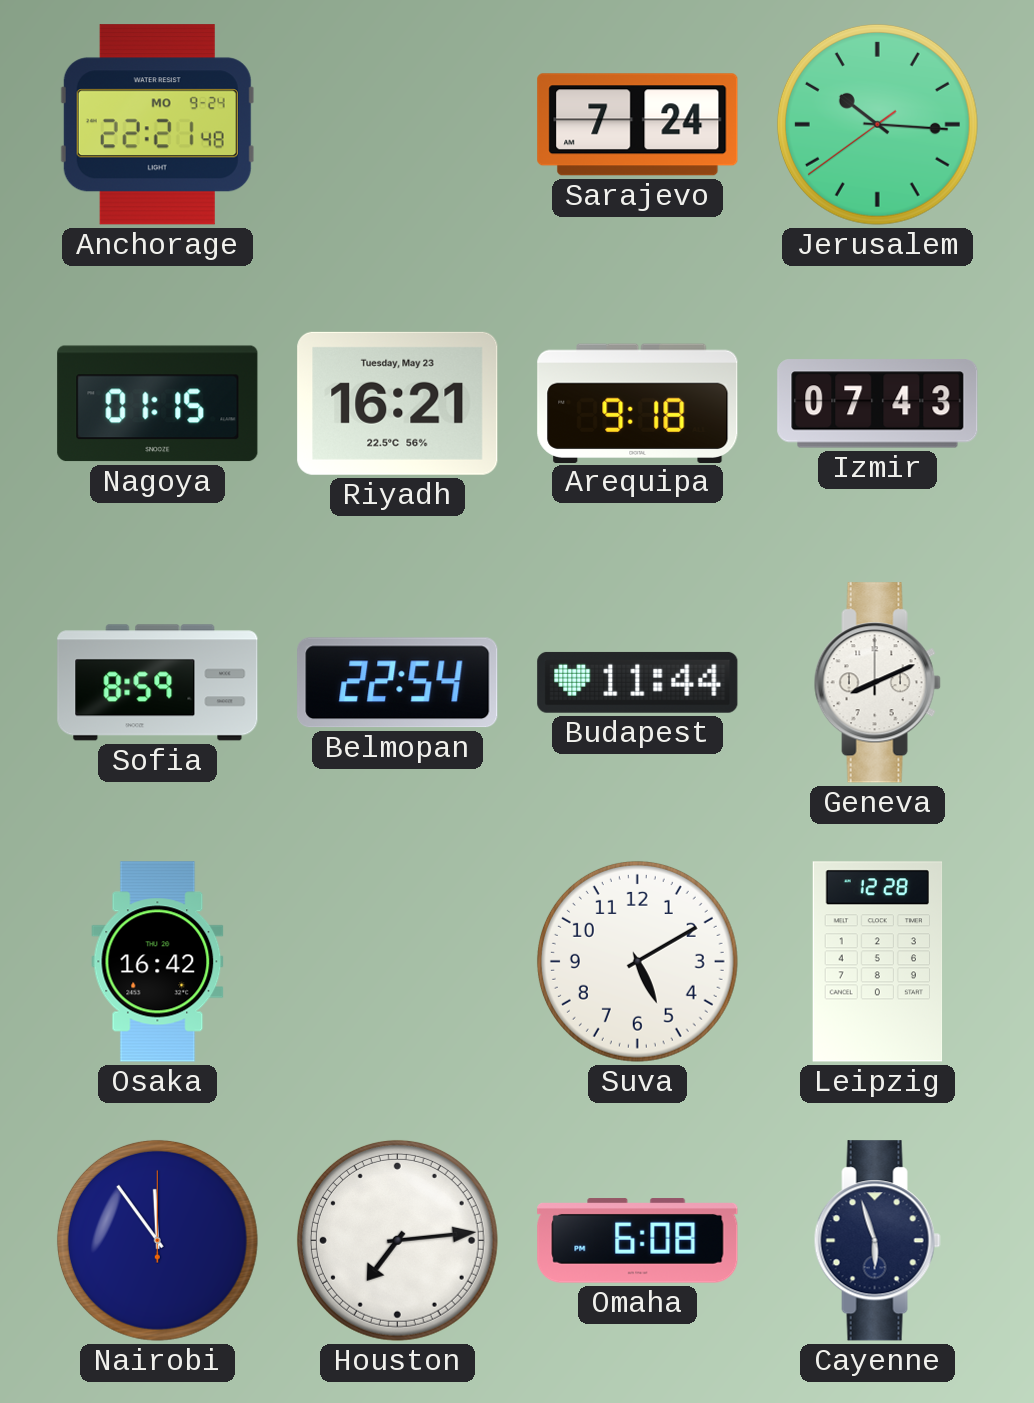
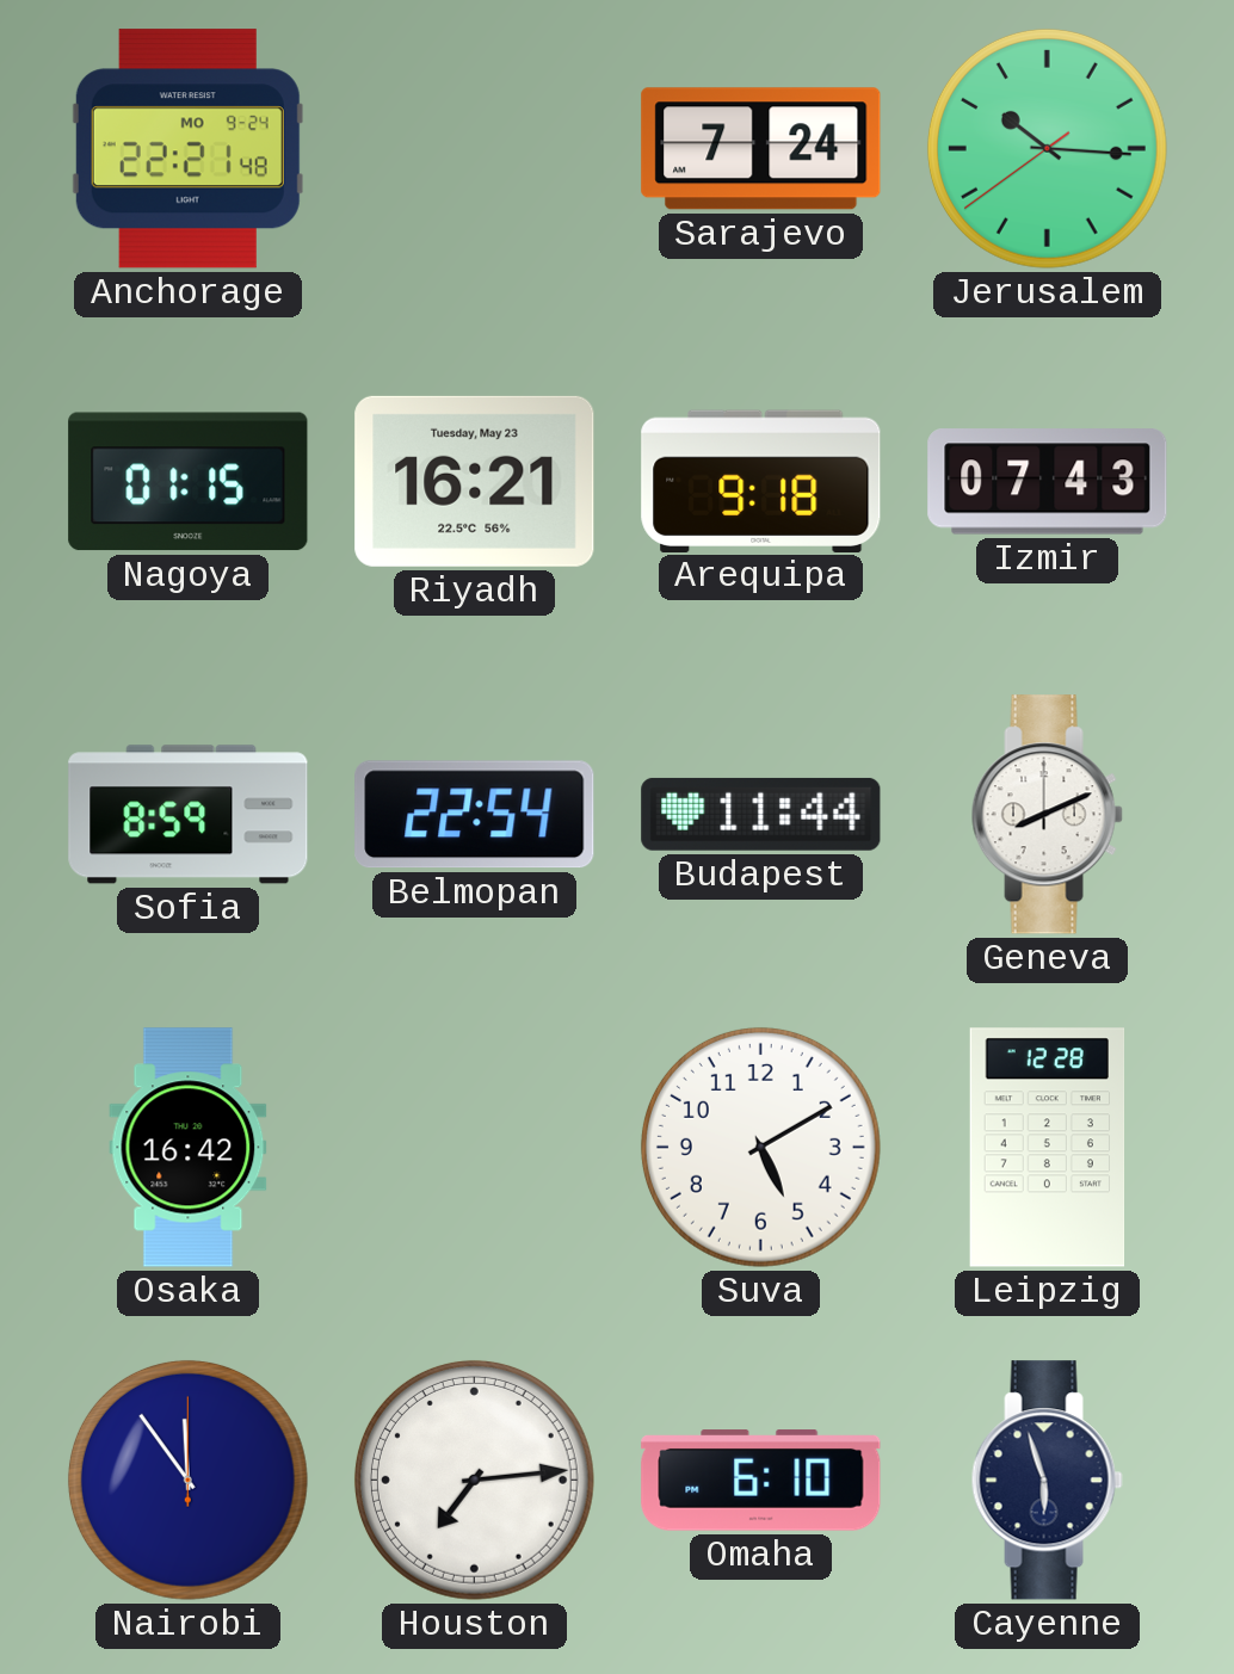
Omaha: 6:08 -> 6:10 (761, 1481)
